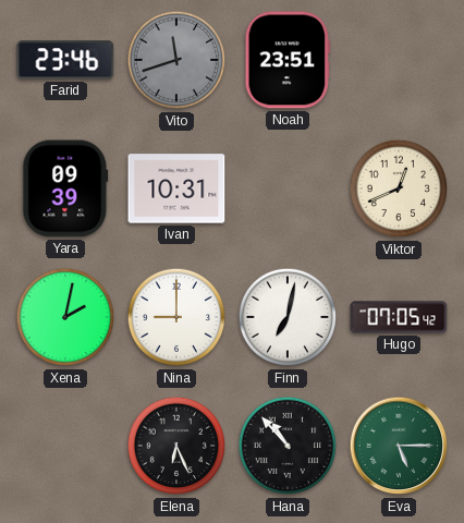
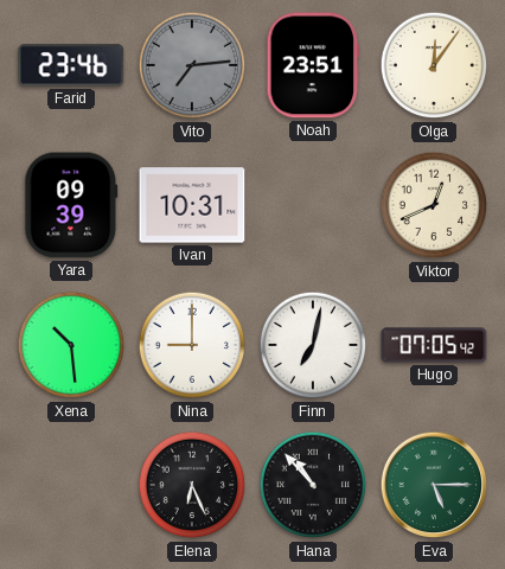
Vito: 11:42 -> 7:14 (192, 65)
Olga: none -> 12:06 (434, 65)
Xena: 2:02 -> 10:29 (71, 345)
